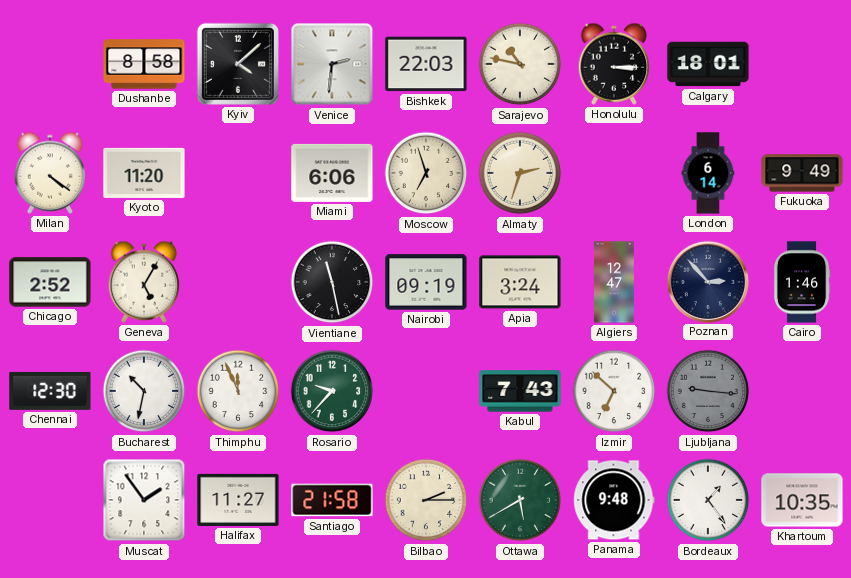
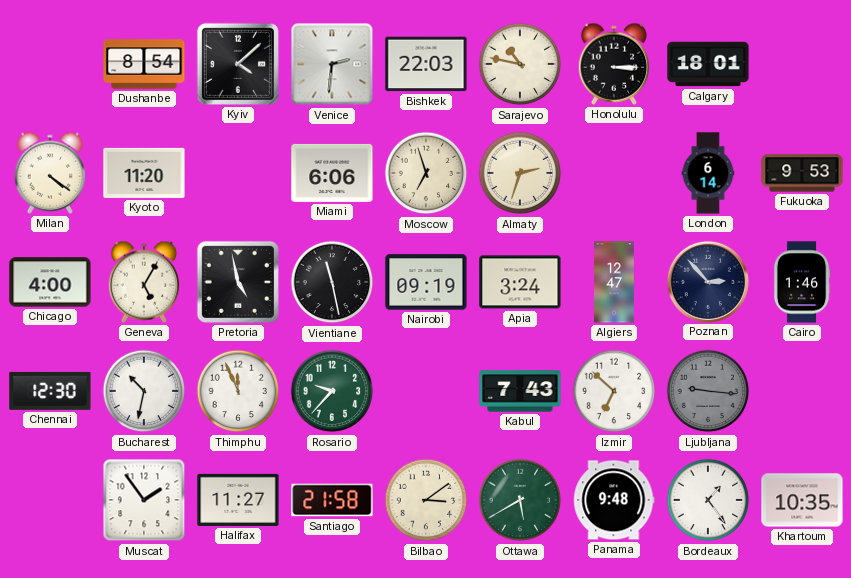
Dushanbe: 8:58 -> 8:54 (144, 64)
Fukuoka: 9:49 -> 9:53 (802, 173)
Chicago: 2:52 -> 4:00 (50, 282)
Pretoria: none -> 4:58 (238, 282)
Bilbao: 2:15 -> 3:09 (426, 500)
